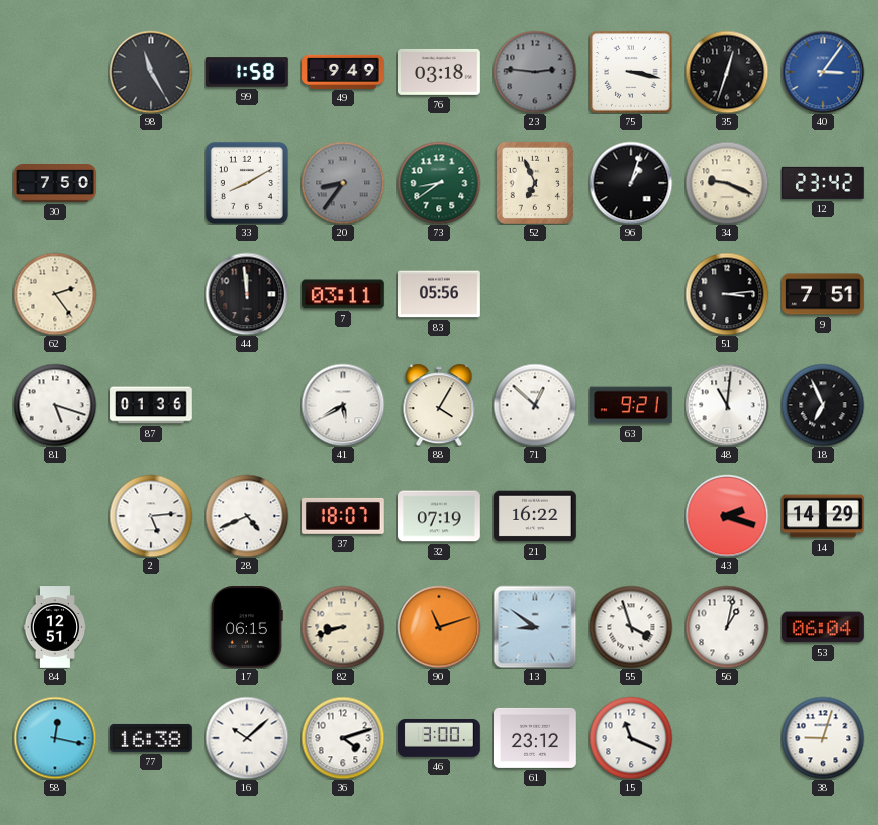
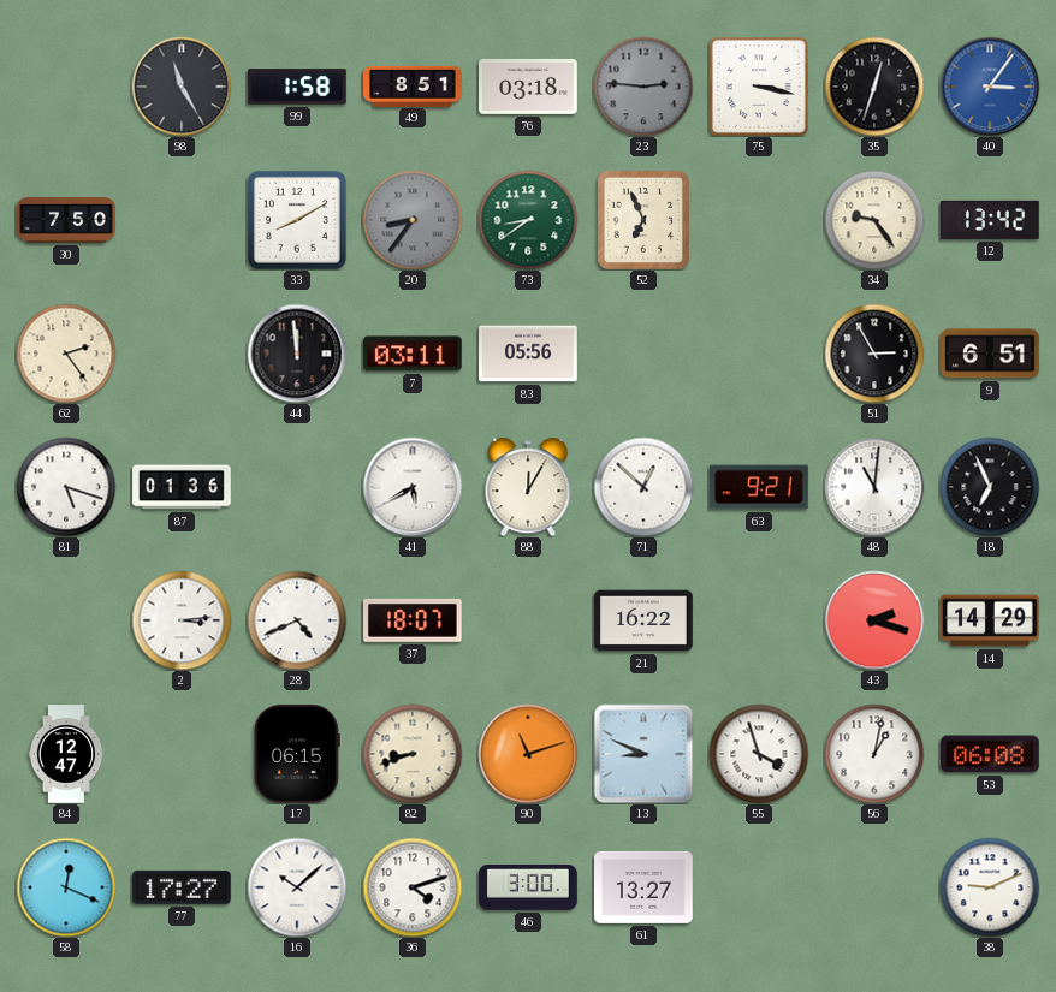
49: 9:49 -> 8:51 (413, 85)
96: 1:03 -> none (631, 183)
34: 9:19 -> 9:24 (874, 220)
12: 23:42 -> 13:42 (991, 220)
51: 3:14 -> 2:55 (874, 354)
9: 7:51 -> 6:51 (990, 354)
88: 4:05 -> 12:05 (528, 487)
2: 5:14 -> 3:14 (182, 620)
32: 07:19 -> none (440, 516)
84: 12:51 -> 12:47 (66, 754)
13: 8:51 -> 8:49 (643, 754)
53: 06:04 -> 06:08 (991, 754)
58: 12:17 -> 12:19 (66, 887)
77: 16:38 -> 17:27 (183, 887)
61: 23:12 -> 13:27 (645, 887)
15: 11:19 -> none (631, 738)
38: 9:03 -> 9:11 (990, 887)
